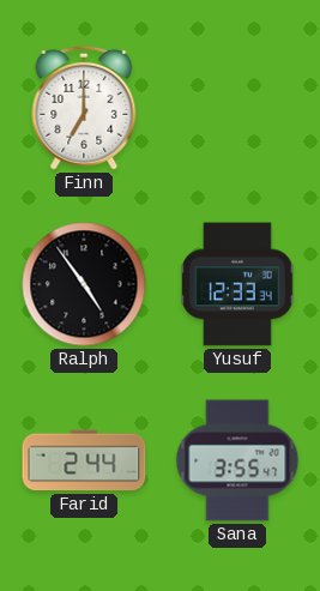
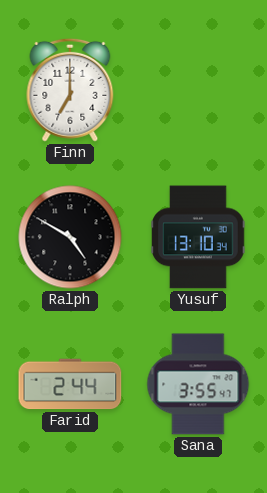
Ralph: 4:54 -> 4:50 (70, 237)
Yusuf: 12:33 -> 13:10 (198, 237)
